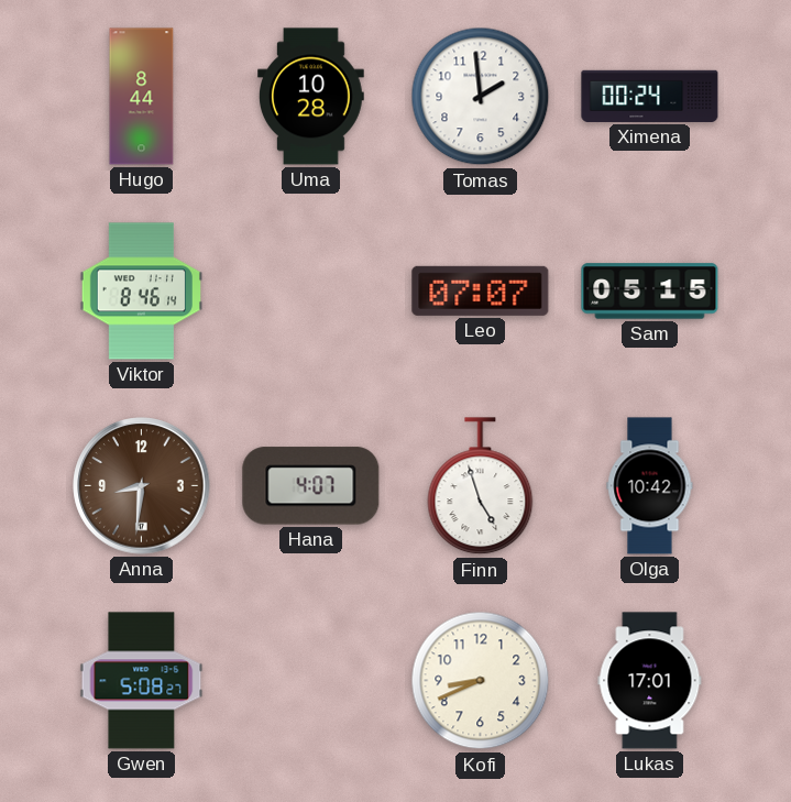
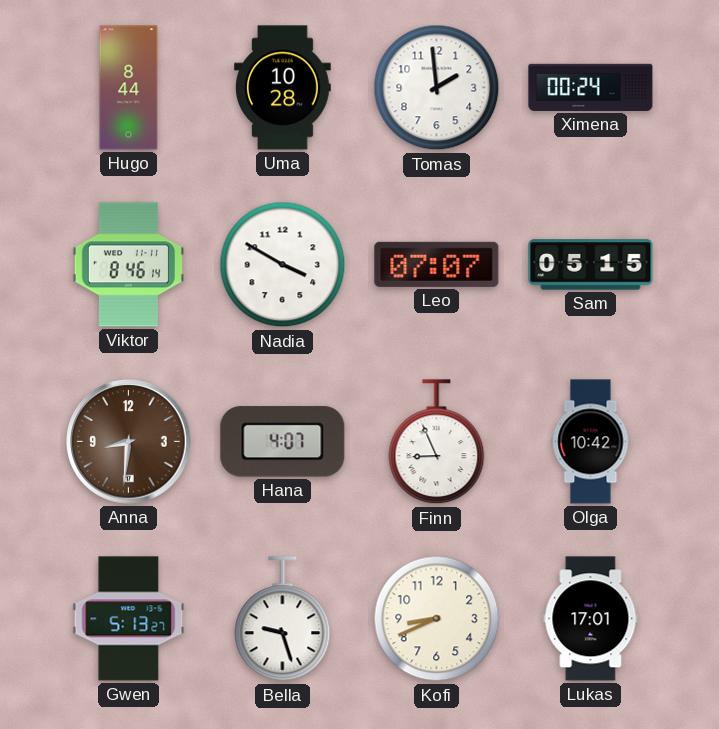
Nadia: none -> 3:50 (283, 265)
Finn: 4:57 -> 8:56 (437, 442)
Gwen: 5:08 -> 5:13 (129, 619)
Bella: none -> 9:27 (283, 619)
